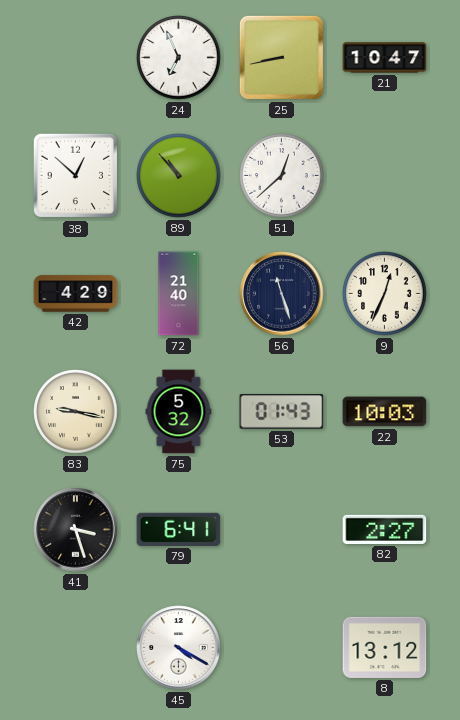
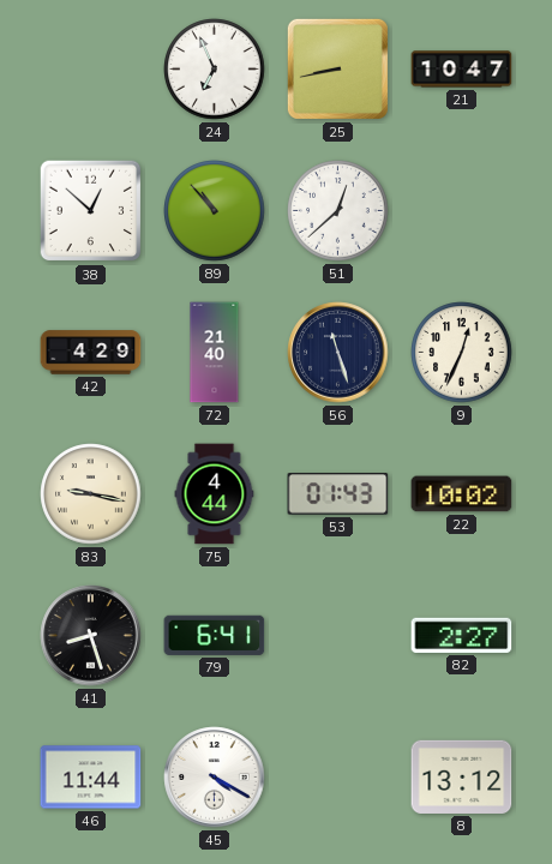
75: 5:32 -> 4:44 (215, 494)
22: 10:03 -> 10:02 (462, 494)
41: 3:27 -> 8:27 (91, 636)
46: none -> 11:44 (91, 778)
